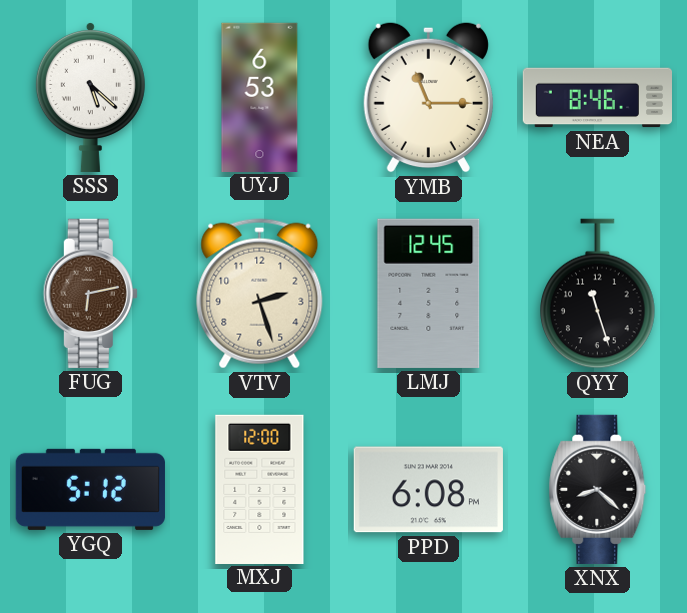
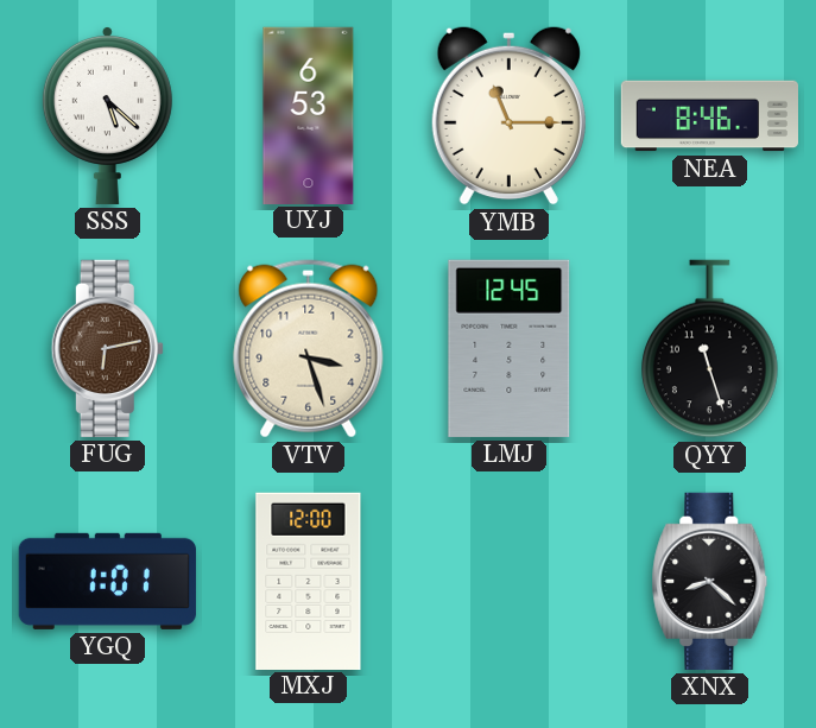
VTV: 2:27 -> 3:27 (309, 349)
YGQ: 5:12 -> 1:01 (107, 581)
PPD: 6:08 -> none (428, 490)
